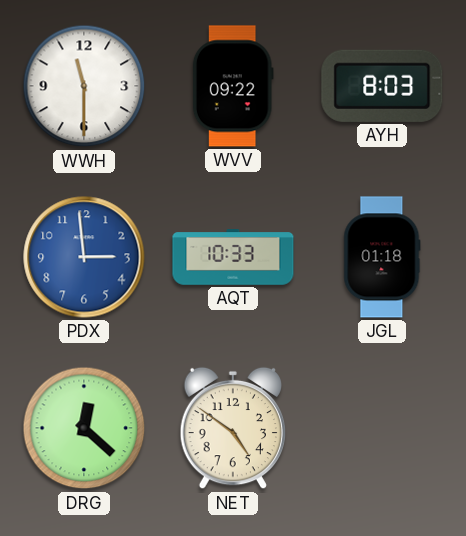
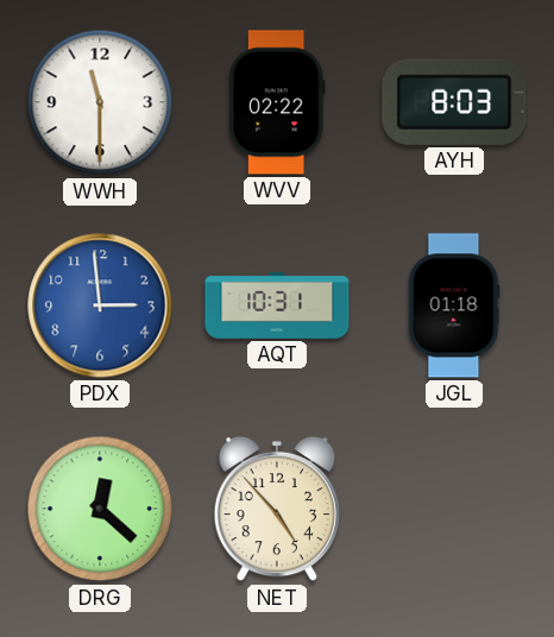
WVV: 09:22 -> 02:22 (277, 102)
AQT: 10:33 -> 10:31 (277, 305)
NET: 4:51 -> 4:53 (276, 509)
